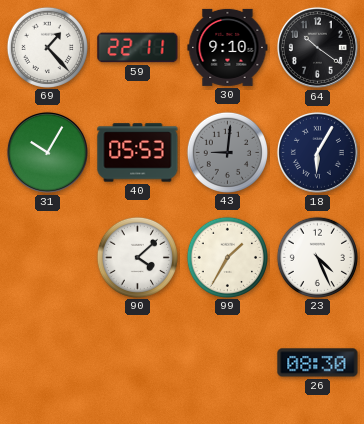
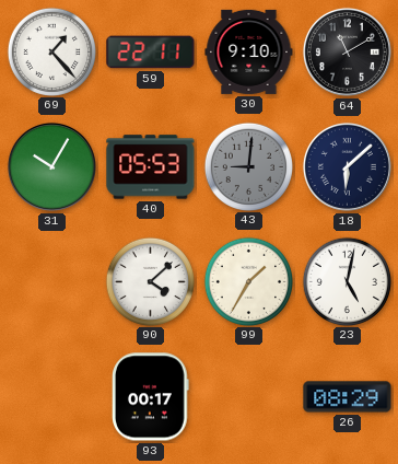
64: 10:21 -> 11:10 (347, 51)
18: 6:05 -> 6:08 (347, 166)
23: 4:26 -> 5:02 (347, 281)
93: none -> 00:17 (151, 397)
26: 08:30 -> 08:29 (348, 397)
